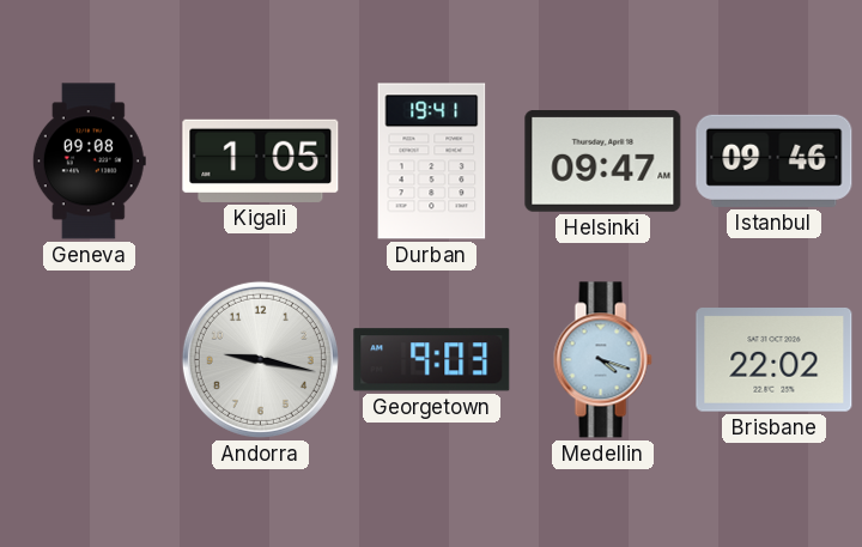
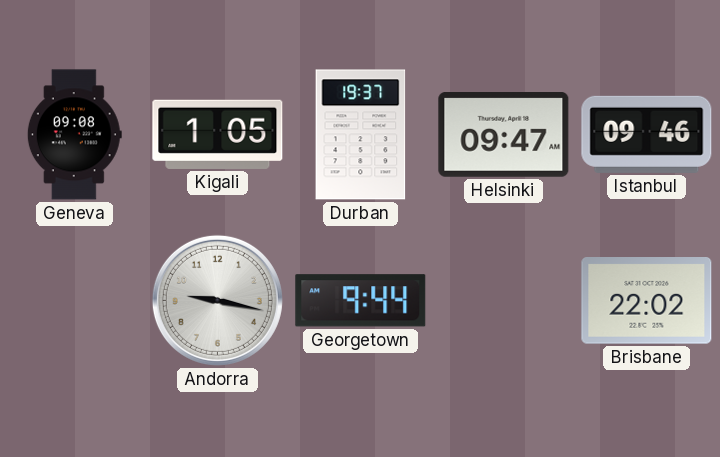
Durban: 19:41 -> 19:37 (361, 135)
Georgetown: 9:03 -> 9:44 (361, 301)
Medellin: 4:18 -> none (602, 360)
